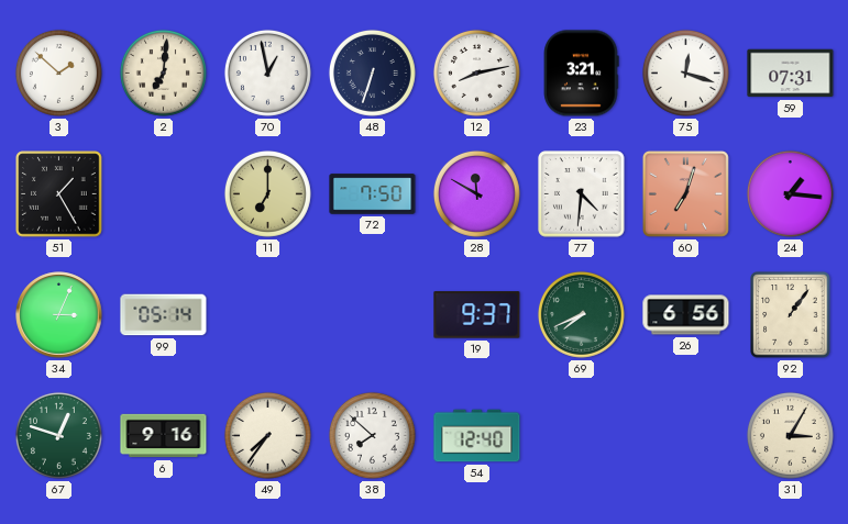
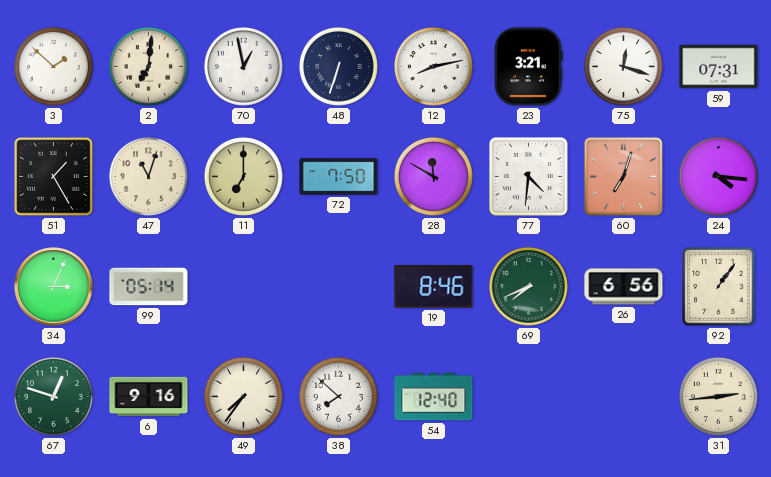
47: none -> 11:03 (148, 176)
24: 1:16 -> 4:16 (718, 176)
19: 9:37 -> 8:46 (434, 287)
31: 3:05 -> 2:44 (718, 396)
